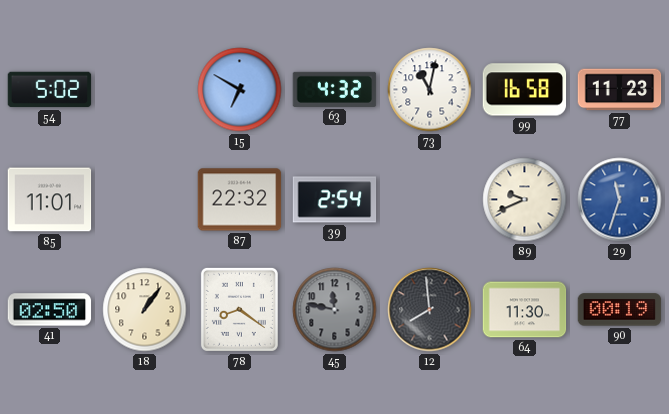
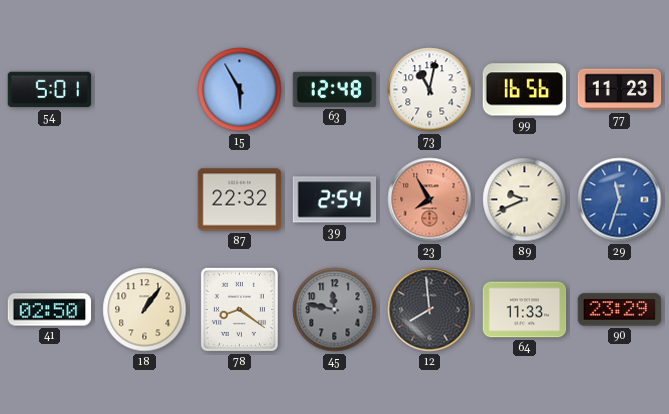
54: 5:02 -> 5:01 (50, 90)
15: 6:50 -> 5:55 (240, 90)
63: 4:32 -> 12:48 (335, 89)
99: 16:58 -> 16:56 (525, 90)
85: 11:01 -> none (50, 200)
23: none -> 7:55 (430, 200)
64: 11:30 -> 11:33 (525, 310)
90: 00:19 -> 23:29 (620, 310)
